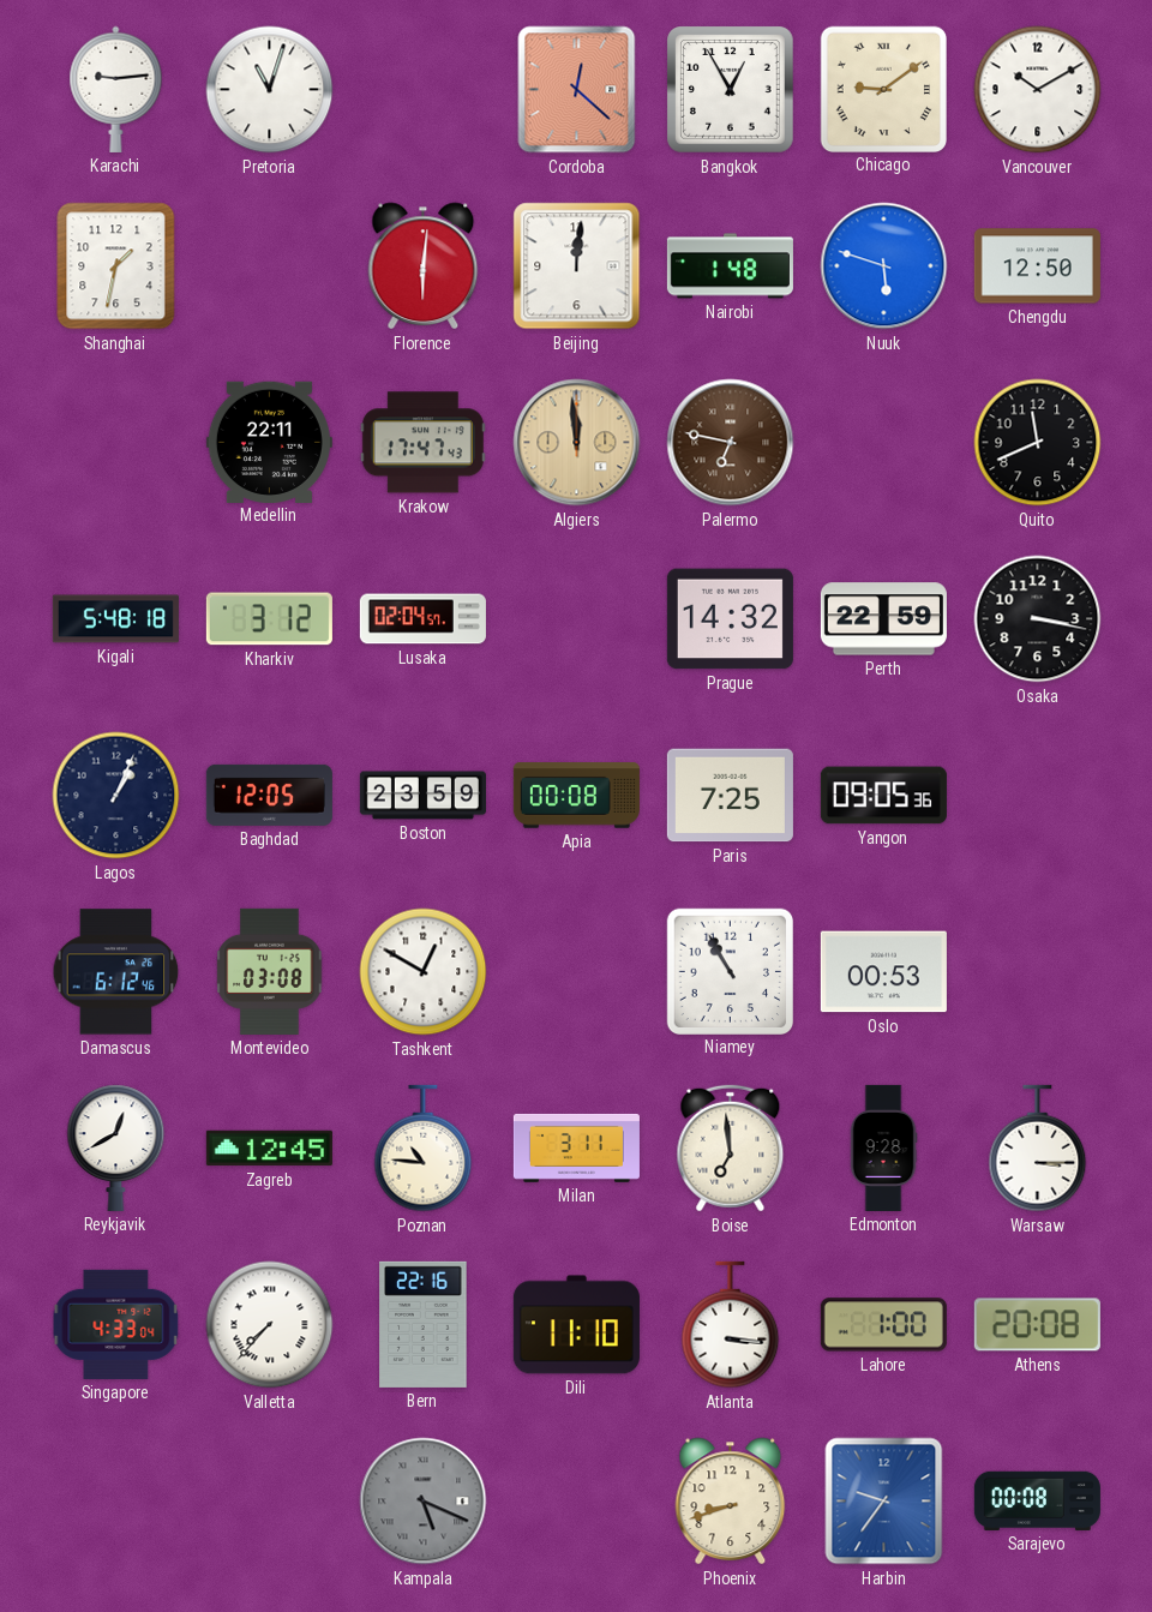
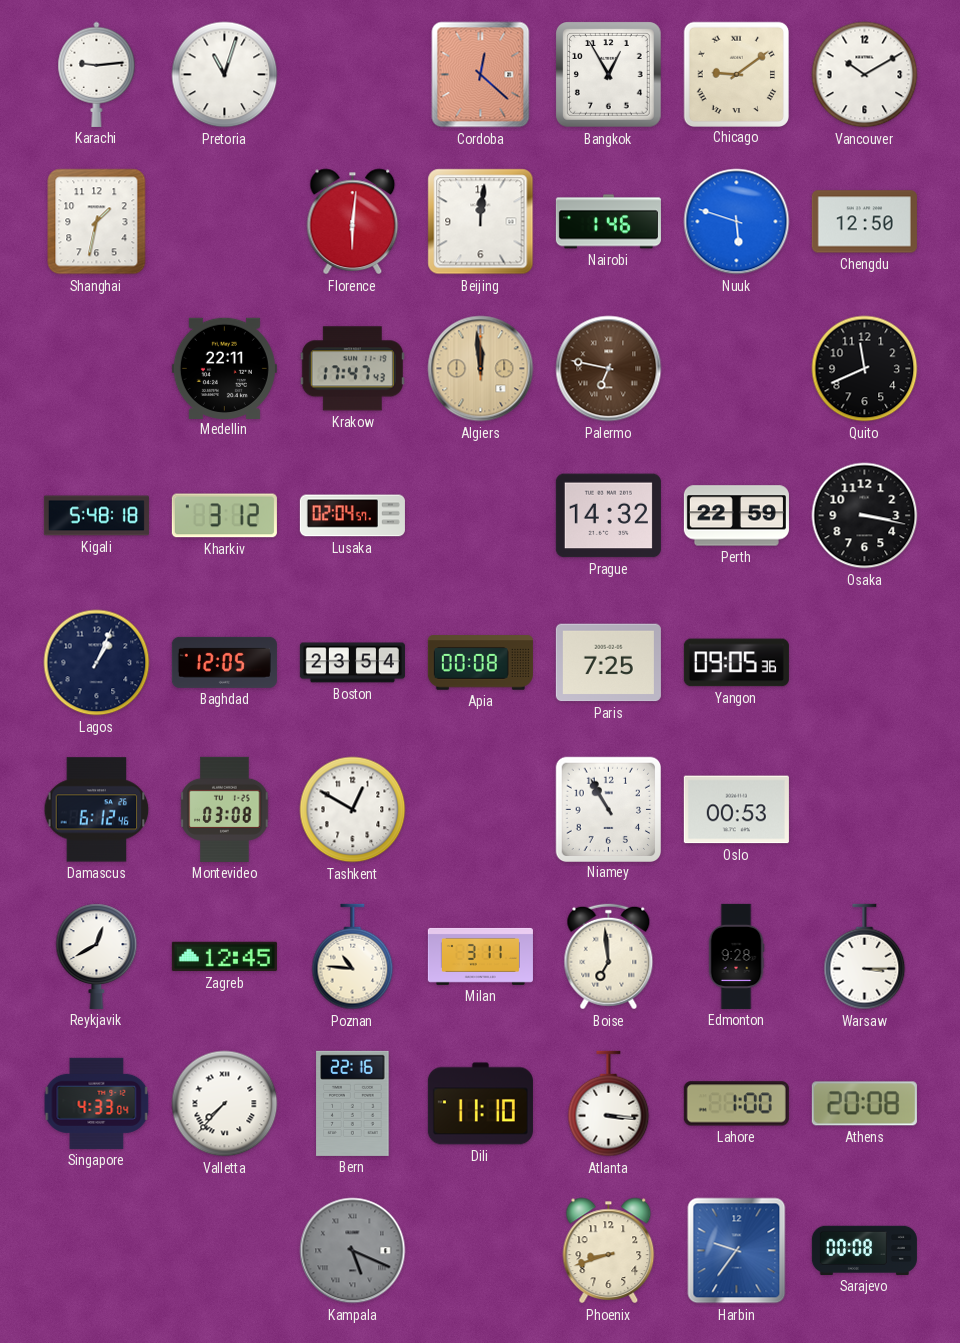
Nairobi: 1:48 -> 1:46 (608, 222)
Boston: 23:59 -> 23:54 (352, 663)
